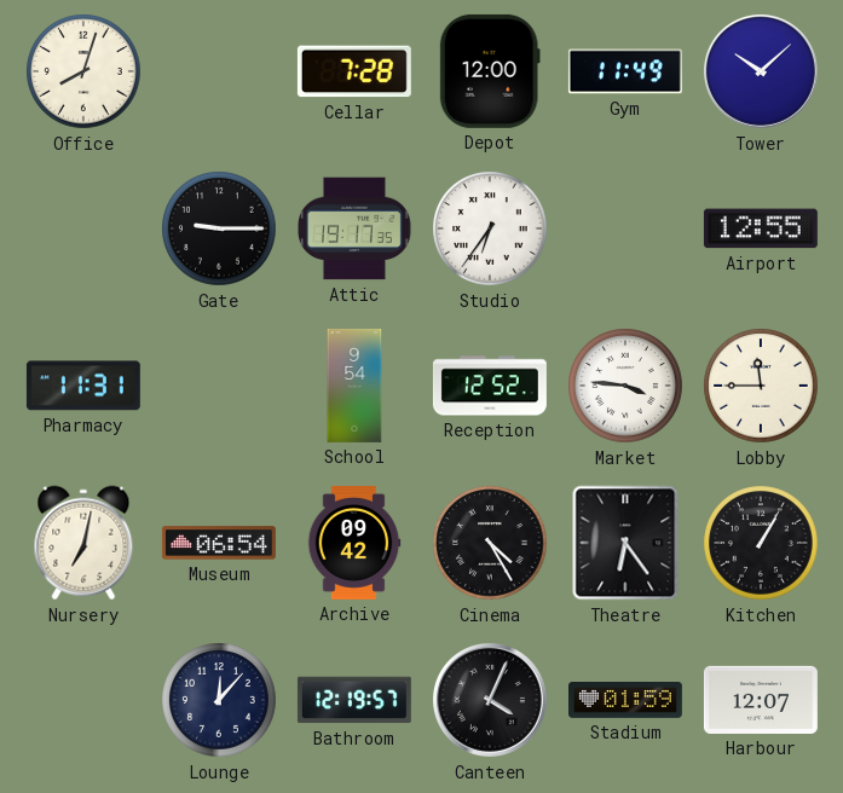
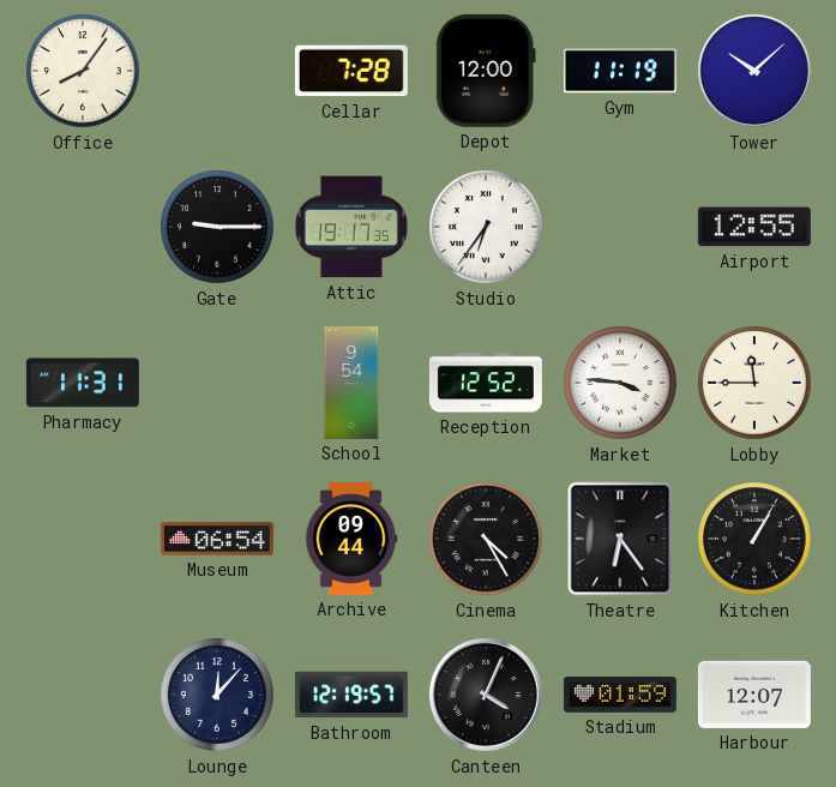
Office: 8:03 -> 8:06 (83, 71)
Gym: 11:49 -> 11:19 (620, 71)
Nursery: 7:02 -> none (83, 543)
Archive: 09:42 -> 09:44 (351, 539)
